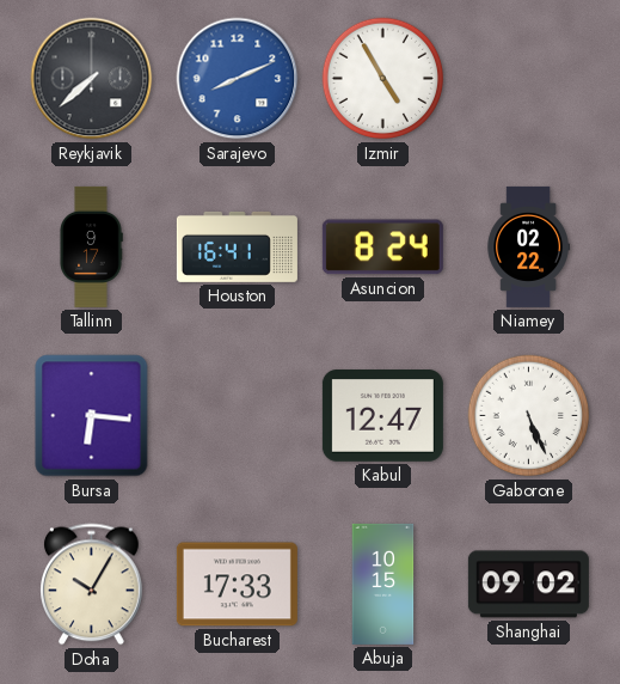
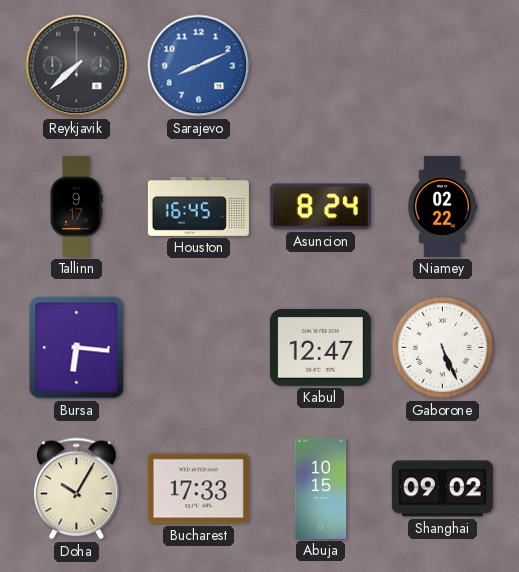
Izmir: 4:55 -> none (383, 79)
Houston: 16:41 -> 16:45 (198, 206)
